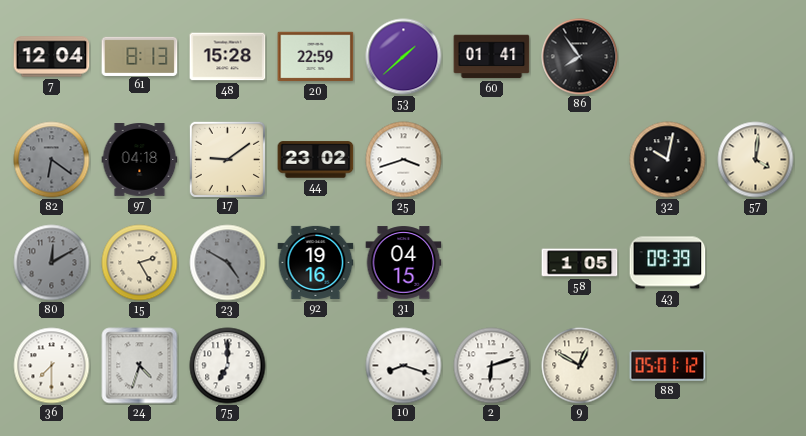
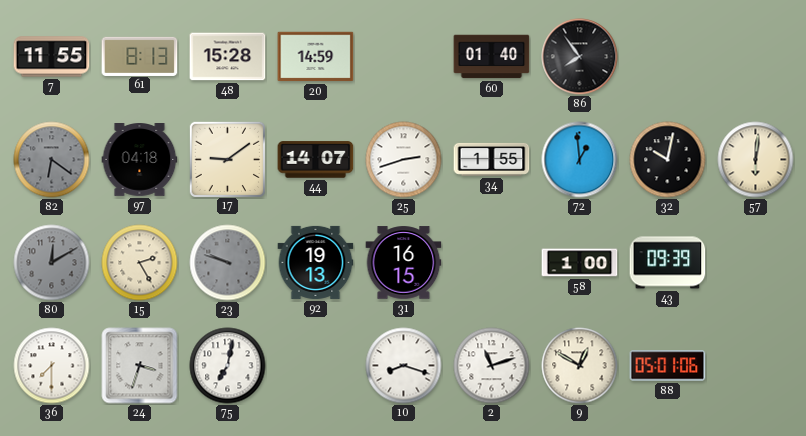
7: 12:04 -> 11:55 (52, 57)
20: 22:59 -> 14:59 (316, 57)
53: 1:38 -> none (404, 57)
60: 01:41 -> 01:40 (492, 57)
44: 23:02 -> 14:07 (316, 160)
25: 3:42 -> 2:42 (404, 160)
34: none -> 1:55 (492, 159)
72: none -> 12:59 (580, 160)
57: 4:01 -> 6:01 (756, 160)
23: 4:50 -> 9:48 (228, 263)
92: 19:16 -> 19:13 (316, 262)
31: 04:15 -> 16:15 (404, 263)
58: 1:05 -> 1:00 (580, 263)
24: 4:33 -> 3:33 (140, 366)
75: 7:00 -> 7:02 (228, 366)
2: 6:12 -> 11:12 (492, 366)
88: 05:01:12 -> 05:01:06 (668, 366)
